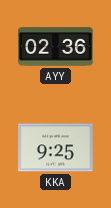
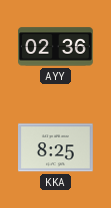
KKA: 9:25 -> 8:25 (56, 148)
